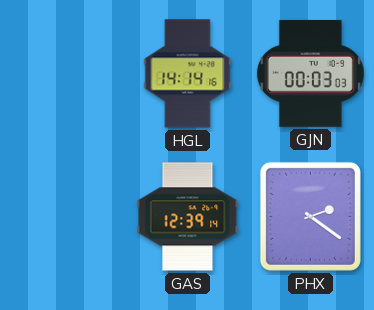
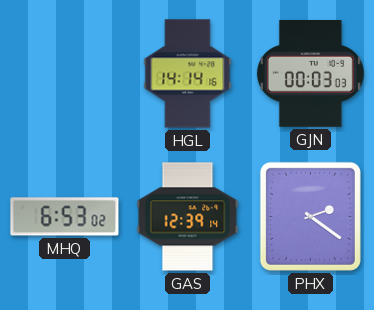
MHQ: none -> 6:53 (65, 217)
